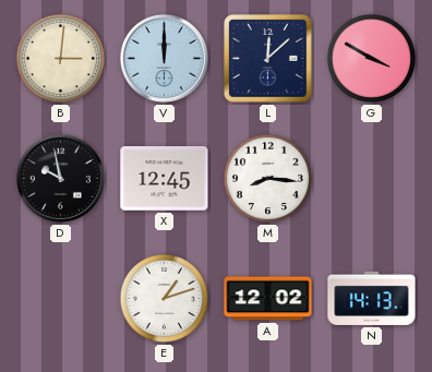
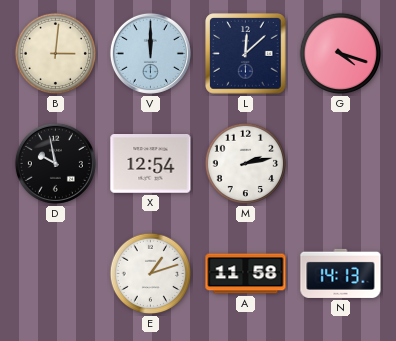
G: 3:50 -> 4:18 (341, 54)
X: 12:45 -> 12:54 (151, 164)
M: 8:16 -> 2:13 (246, 164)
A: 12:02 -> 11:58 (246, 274)
